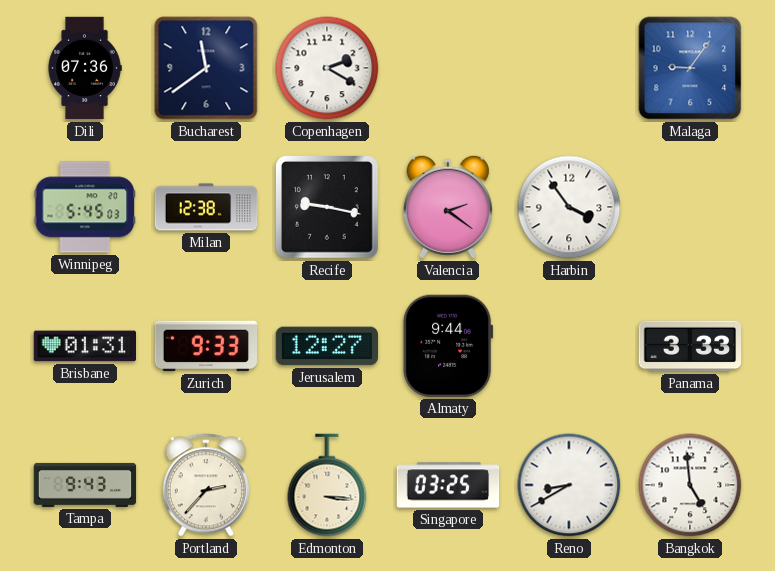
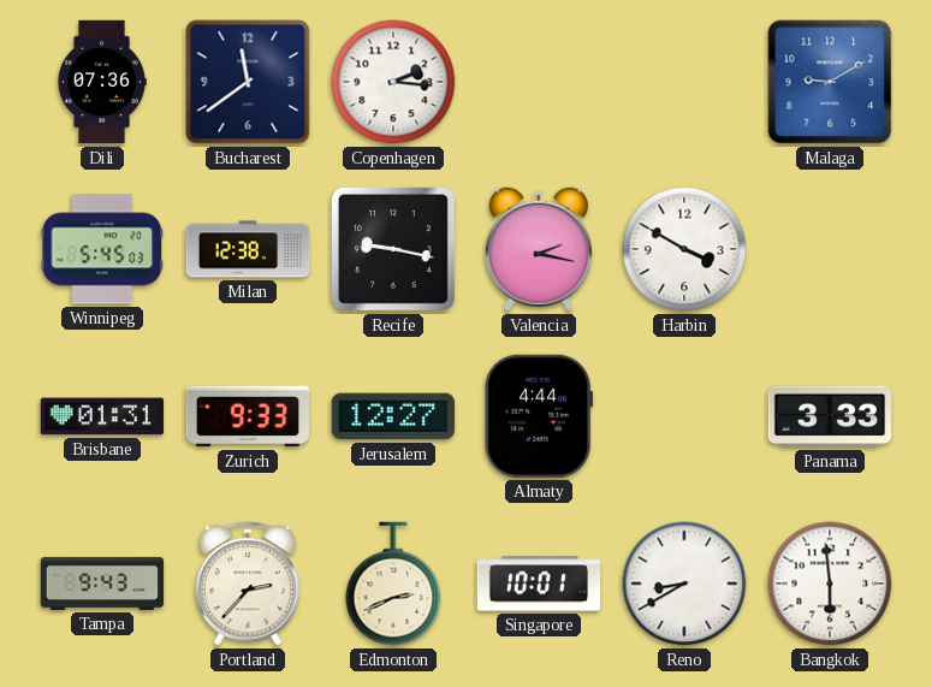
Copenhagen: 2:20 -> 2:16 (393, 82)
Malaga: 9:06 -> 9:10 (830, 82)
Valencia: 2:21 -> 2:17 (539, 249)
Harbin: 3:54 -> 3:50 (684, 249)
Almaty: 9:44 -> 4:44 (539, 416)
Edmonton: 3:16 -> 2:41 (393, 584)
Singapore: 03:25 -> 10:01 (539, 584)
Bangkok: 4:59 -> 5:59 (830, 584)
